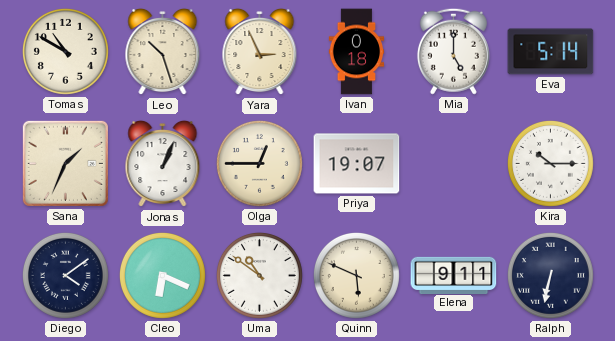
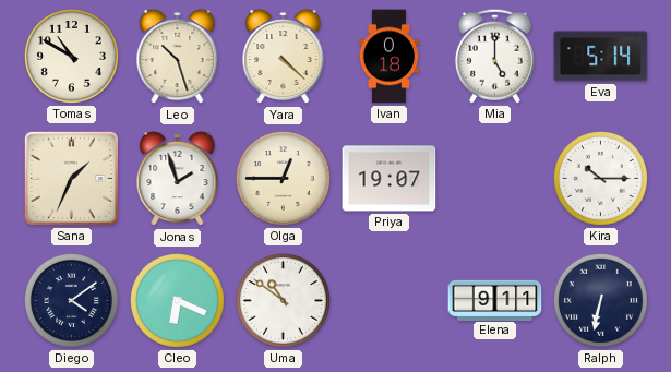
Yara: 2:56 -> 4:22 (284, 57)
Jonas: 1:04 -> 1:57 (178, 179)
Quinn: 5:49 -> none (356, 275)
